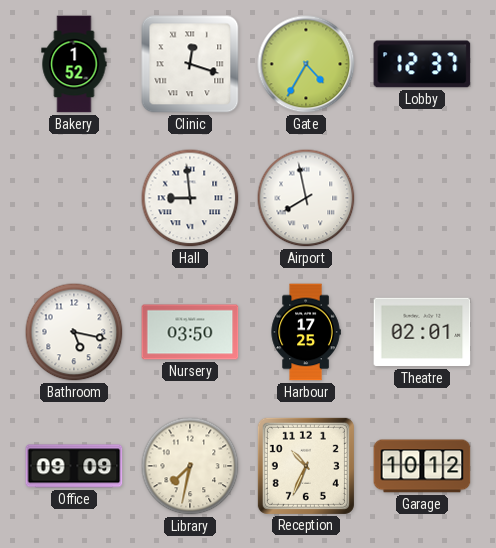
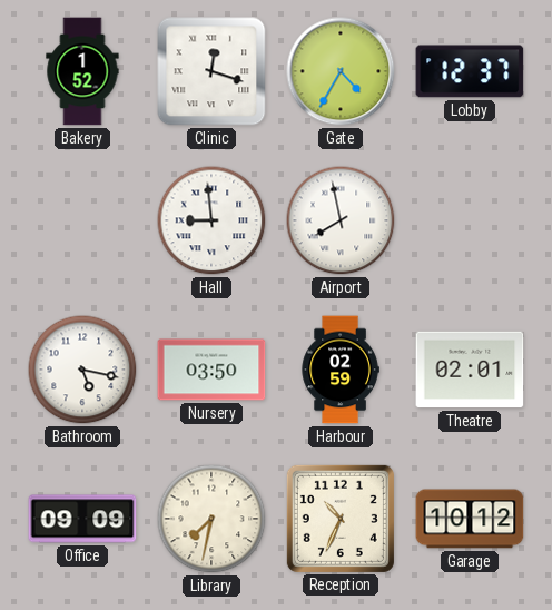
Harbour: 17:25 -> 02:59 (341, 370)
